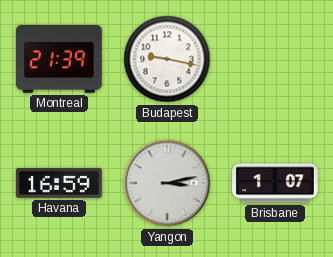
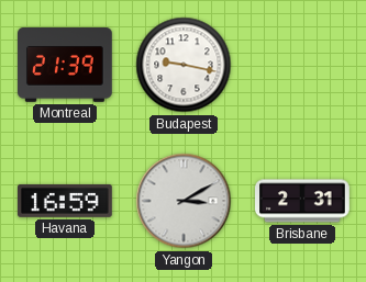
Yangon: 3:13 -> 3:10 (184, 201)
Brisbane: 1:07 -> 2:31 (303, 201)
